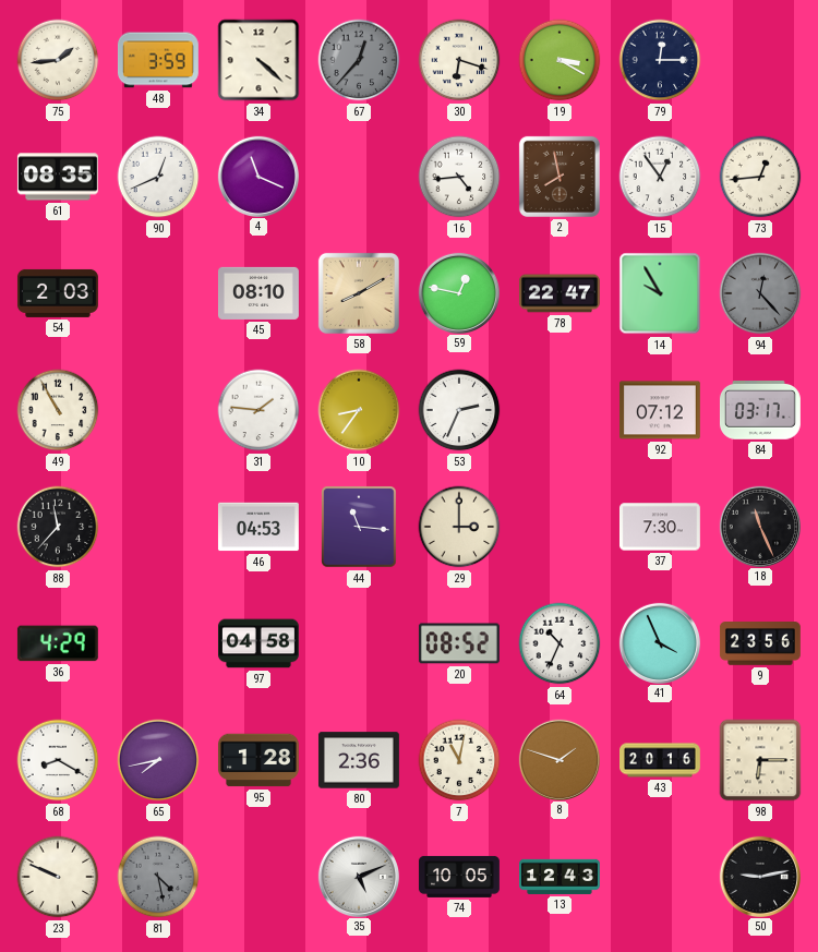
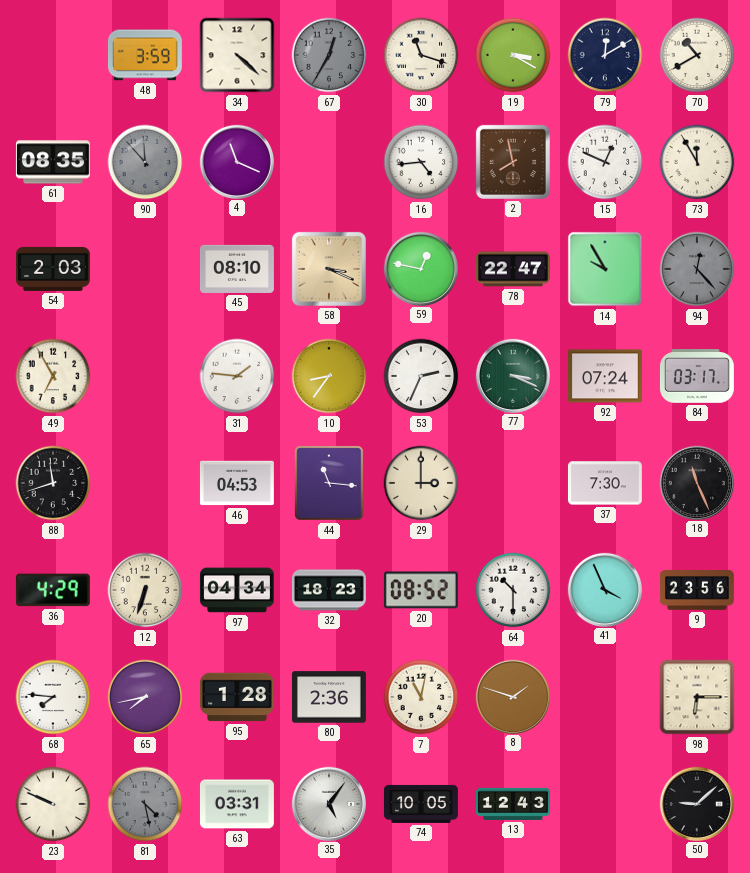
75: 1:44 -> none (58, 60)
67: 12:37 -> 12:35 (329, 55)
30: 6:18 -> 11:18 (421, 55)
79: 12:15 -> 12:10 (605, 55)
70: none -> 10:40 (697, 55)
90: 12:41 -> 11:53 (145, 162)
90 dial: white -> grey (145, 162)
15: 12:54 -> 12:49 (605, 162)
73: 12:44 -> 11:55 (697, 162)
58: 8:10 -> 3:19 (329, 269)
49: 10:55 -> 6:55 (53, 376)
77: none -> 3:19 (512, 375)
92: 07:12 -> 07:24 (605, 376)
88: 11:37 -> 11:42 (53, 483)
12: none -> 6:33 (145, 590)
97: 04:58 -> 04:34 (237, 590)
32: none -> 18:23 (329, 590)
64: 10:34 -> 10:30 (513, 590)
68: 8:20 -> 7:46 (53, 697)
43: 20:16 -> none (661, 760)
63: none -> 03:31 (237, 804)
35: 5:11 -> 5:06 (328, 803)
50: 9:13 -> 9:08 (696, 803)
